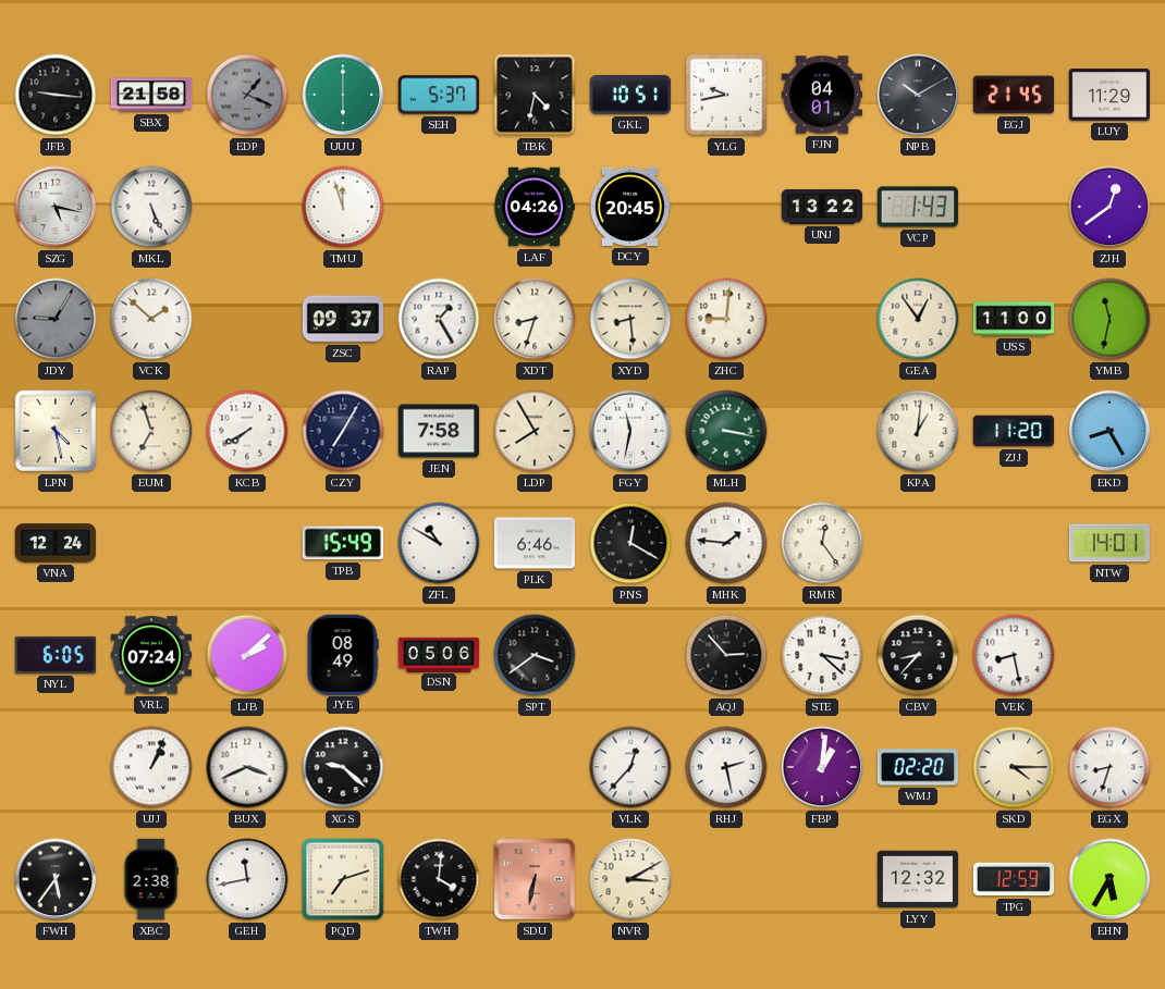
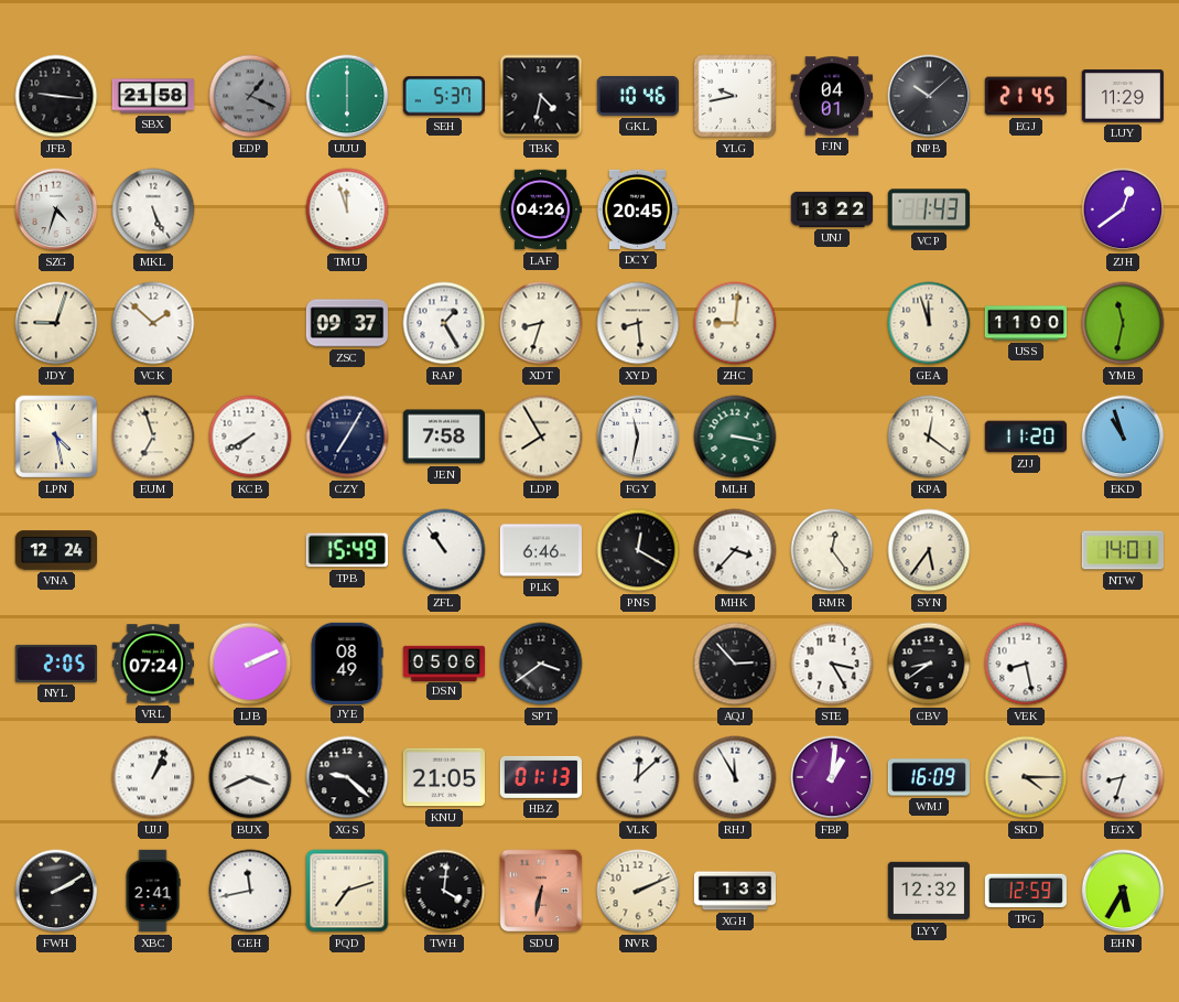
GKL: 10:51 -> 10:46 (637, 96)
NPB: 10:10 -> 10:08 (929, 96)
SZG: 5:17 -> 4:33 (56, 209)
JDY: 9:05 -> 9:03 (56, 323)
JDY dial: grey -> cream (56, 323)
GEA: 12:54 -> 11:57 (929, 323)
KPA: 1:01 -> 12:21 (929, 437)
EKD: 8:25 -> 10:57 (1123, 437)
ZFL: 10:50 -> 10:54 (444, 550)
MHK: 1:46 -> 3:37 (735, 550)
SYN: none -> 5:36 (929, 550)
NYL: 6:05 -> 2:05 (55, 664)
LJB: 2:08 -> 2:11 (250, 664)
STE: 3:22 -> 3:25 (832, 664)
CBV: 8:37 -> 8:39 (929, 664)
KNU: none -> 21:05 (443, 777)
HBZ: none -> 01:13 (541, 777)
VLK: 12:37 -> 12:08 (638, 777)
RHJ: 2:28 -> 11:55 (735, 777)
WMJ: 02:20 -> 16:09 (928, 777)
FWH: 5:36 -> 2:10 (56, 891)
XBC: 2:38 -> 2:41 (153, 891)
NVR: 3:10 -> 2:11 (638, 891)
XGH: none -> 1:33 (735, 891)
